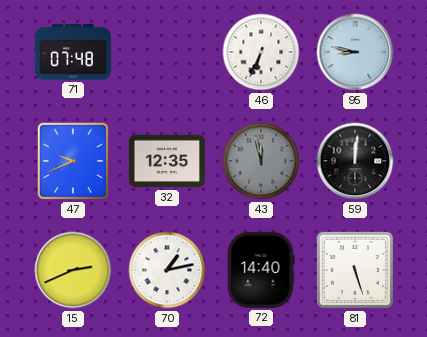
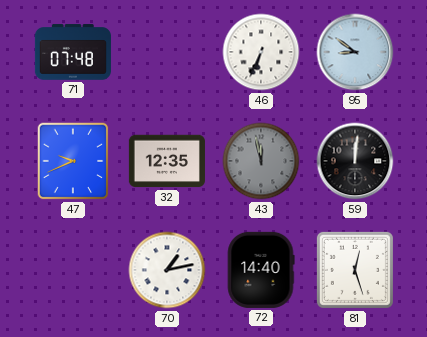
95: 8:47 -> 8:51 (355, 52)
15: 2:41 -> none (73, 270)
81: 5:27 -> 12:27 (355, 270)
